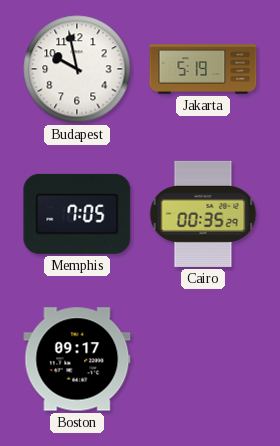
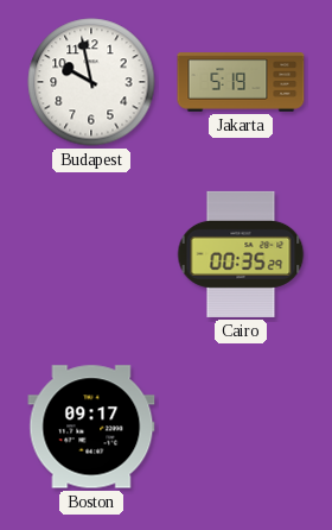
Memphis: 7:05 -> none (77, 214)
